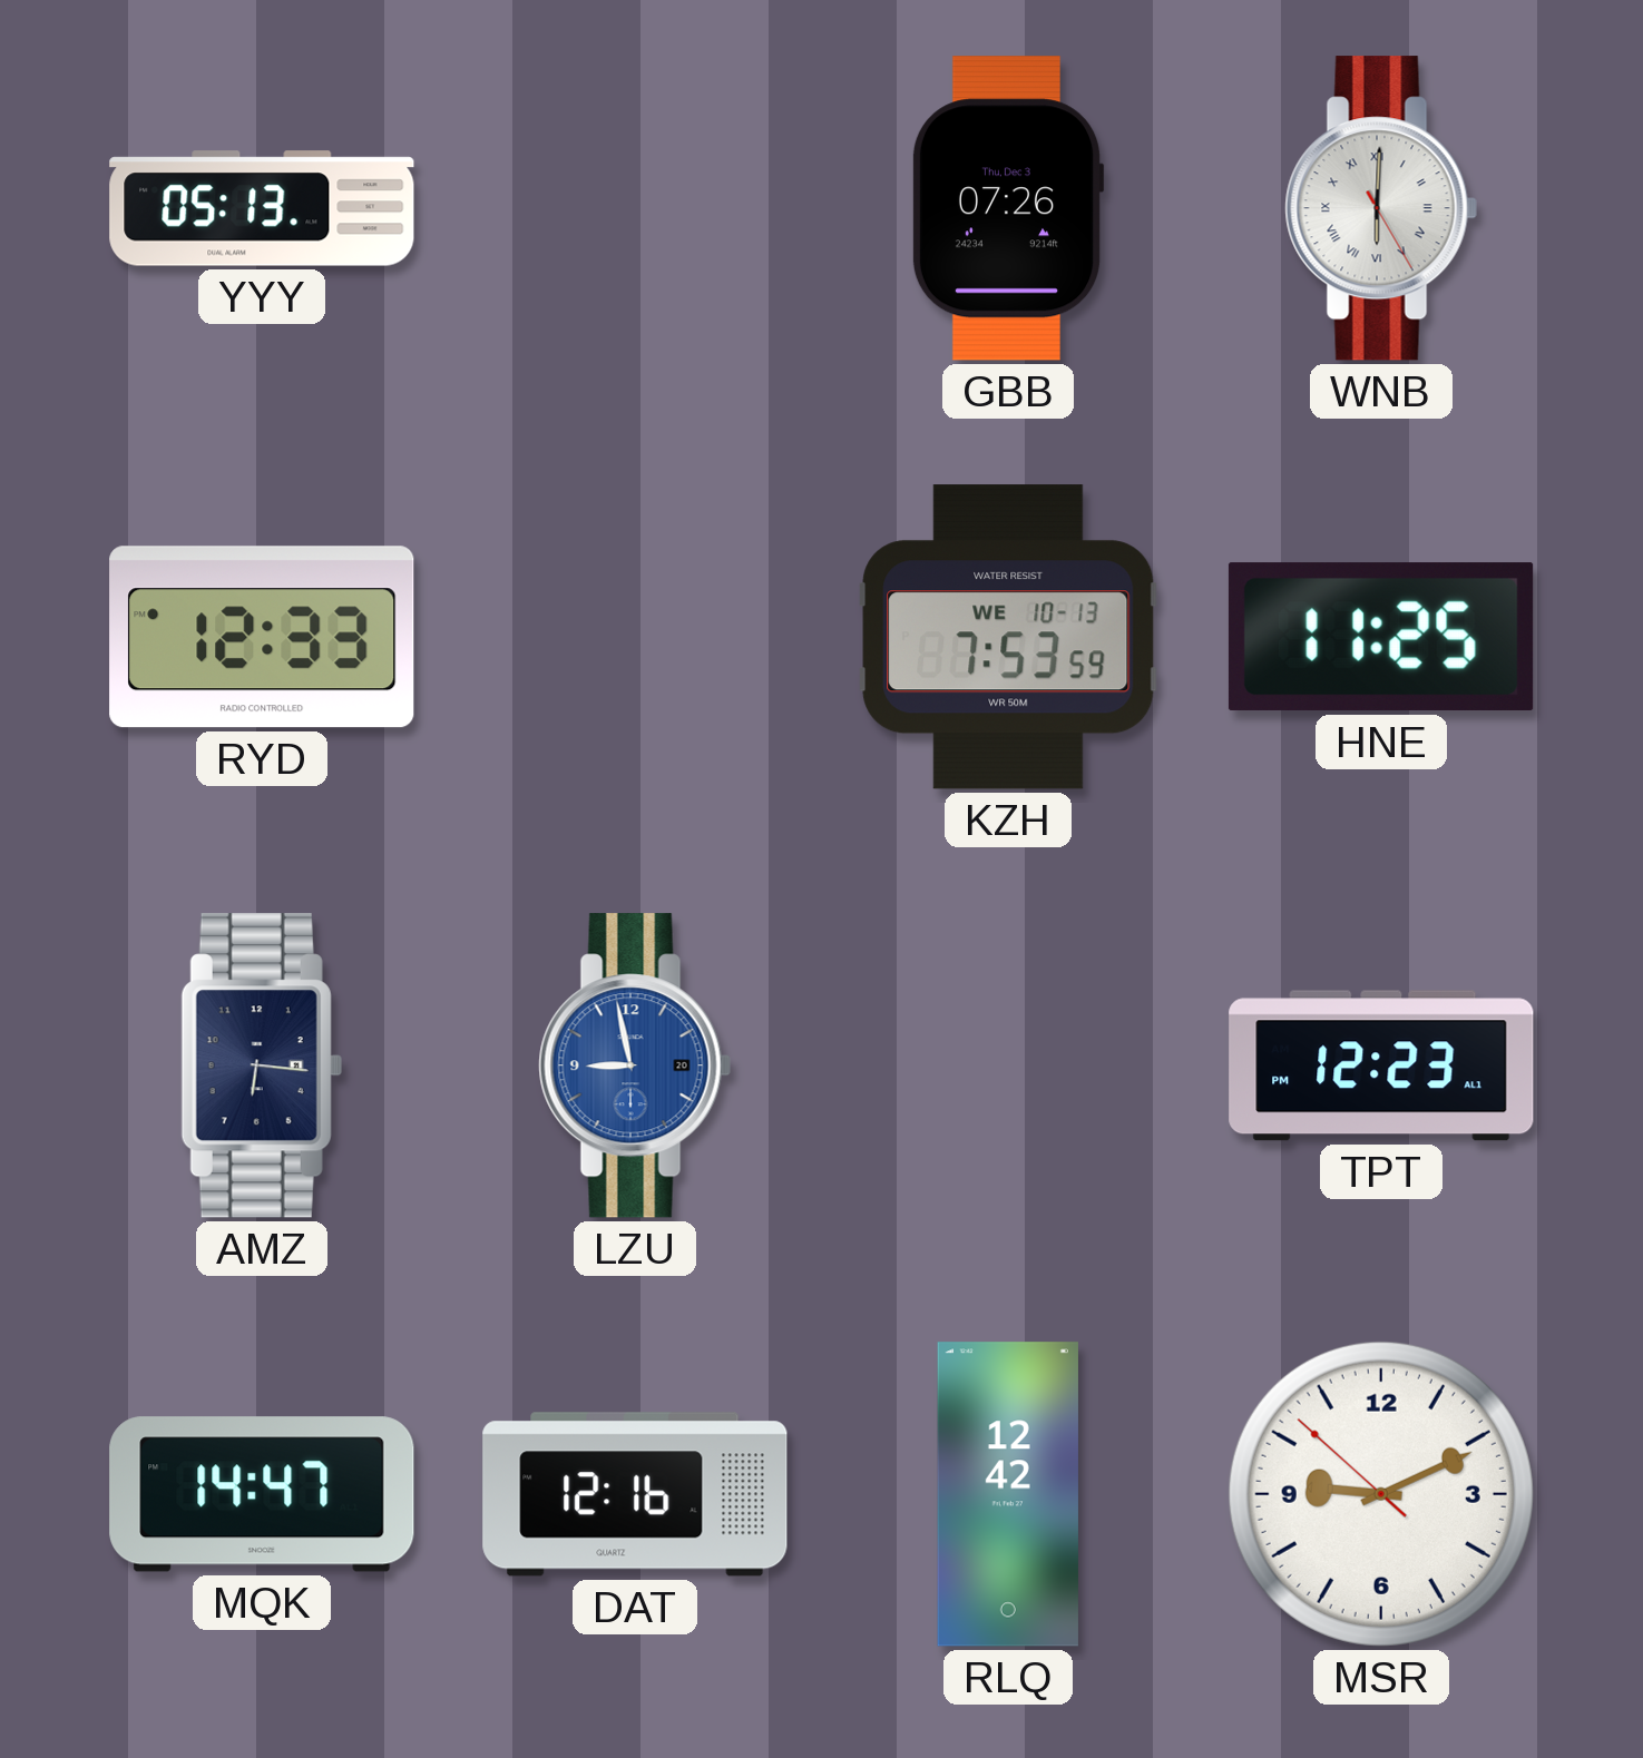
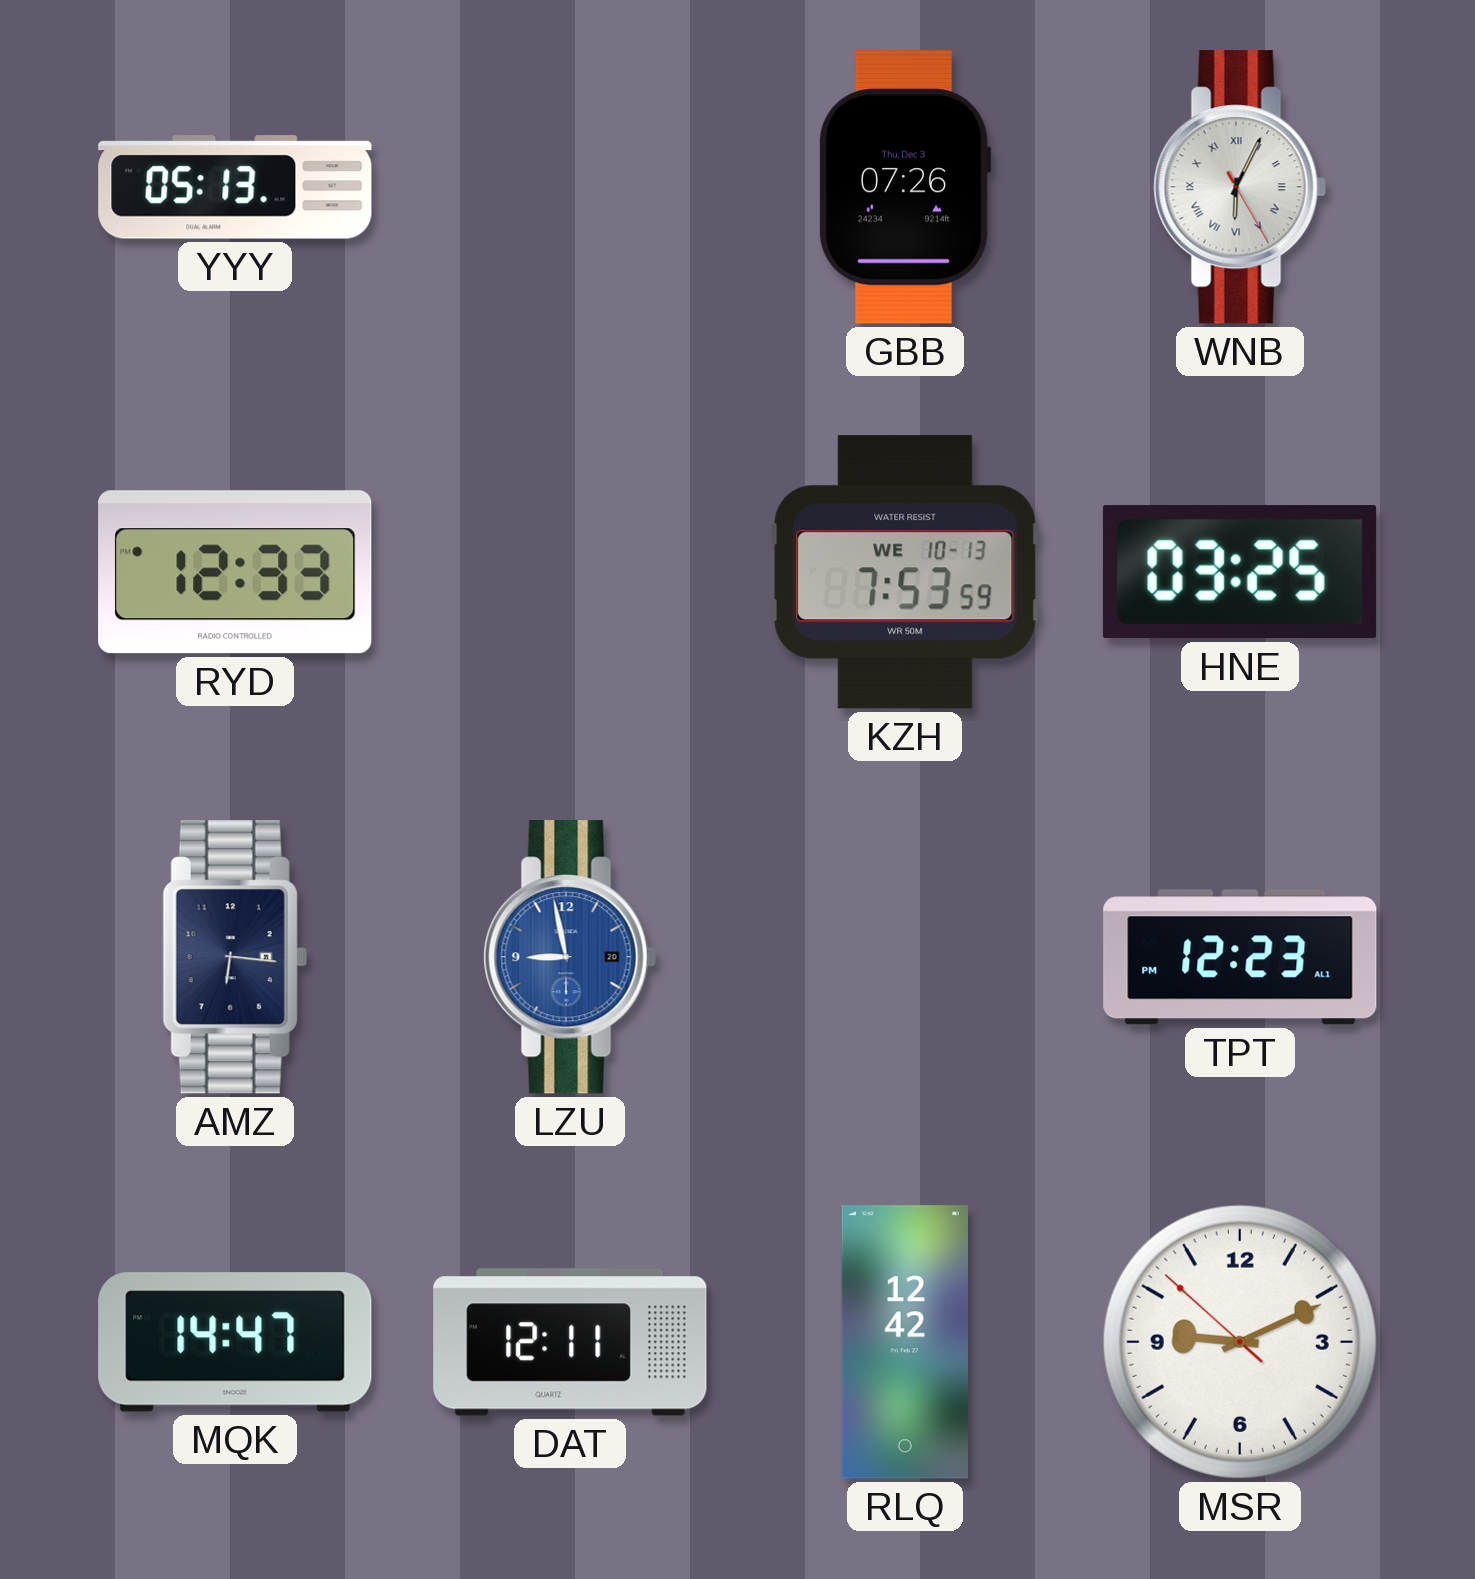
WNB: 6:00 -> 6:04 (1240, 187)
HNE: 11:25 -> 03:25 (1240, 572)
DAT: 12:16 -> 12:11 (570, 1342)
